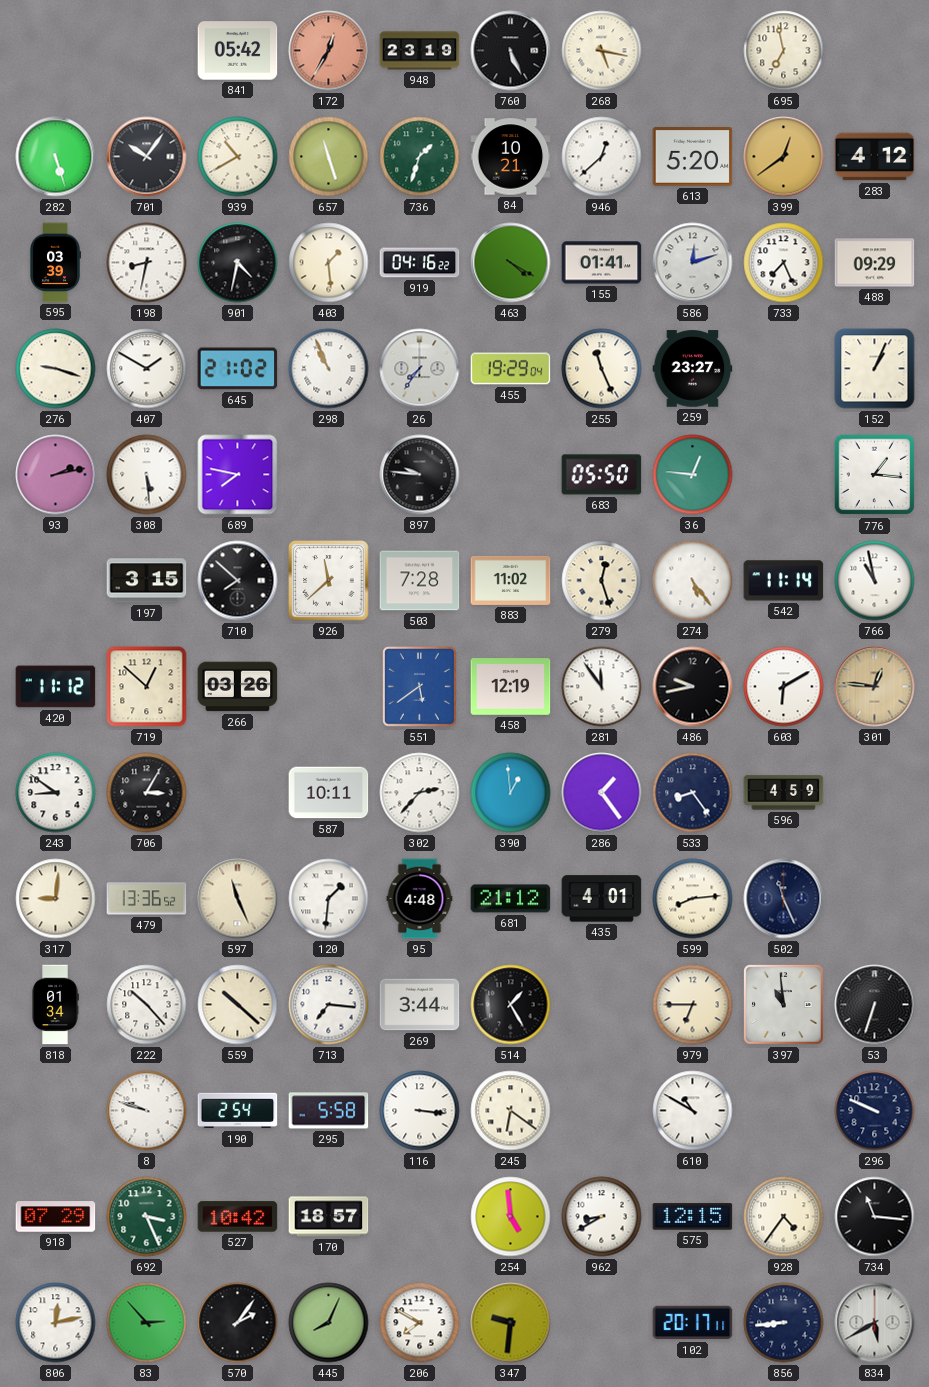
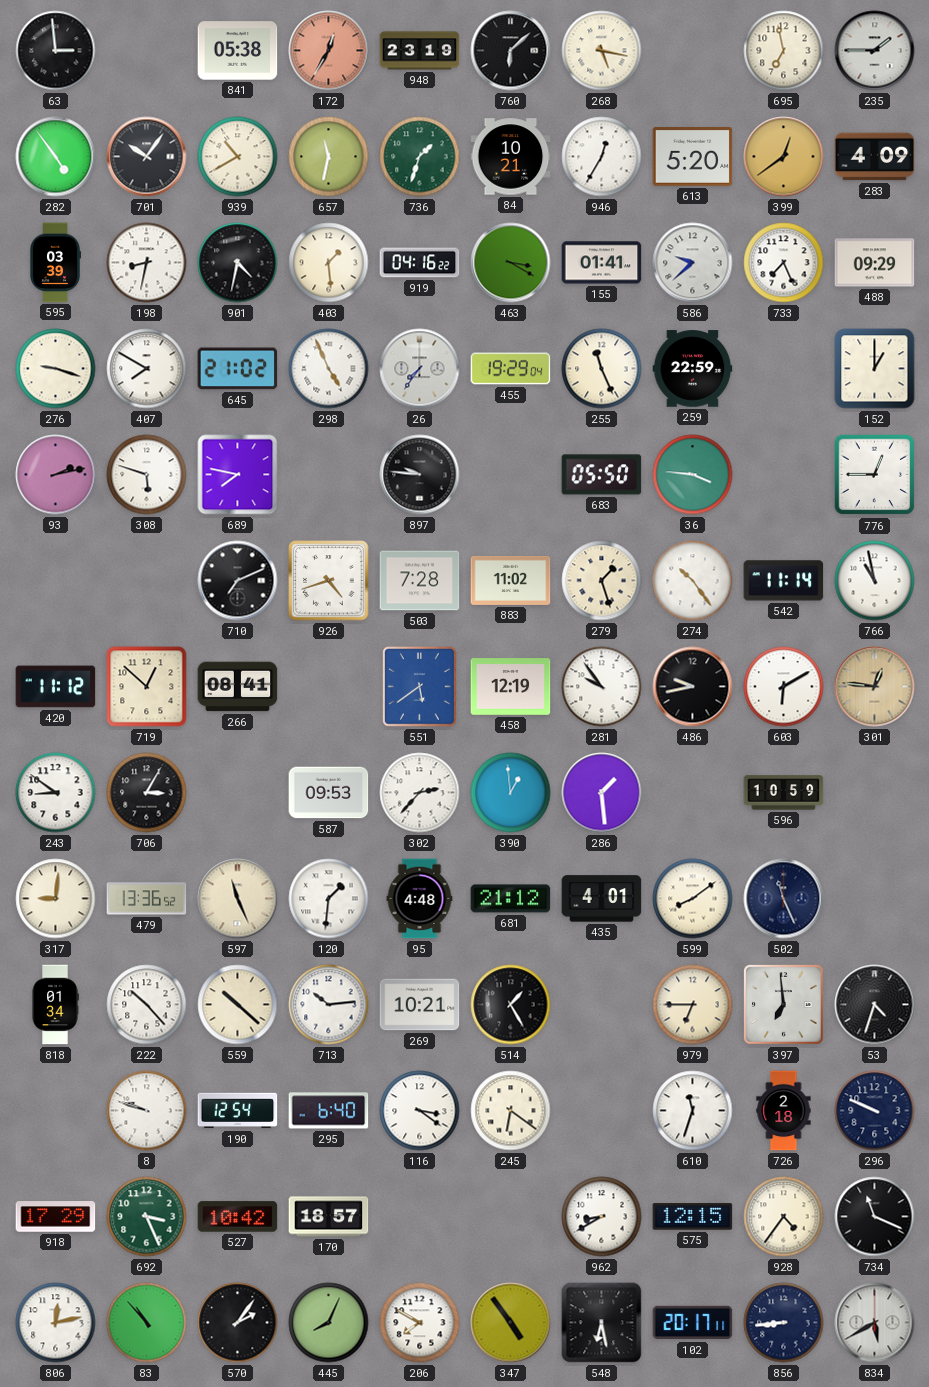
63: none -> 2:59 (56, 51)
841: 05:42 -> 05:38 (238, 51)
760: 5:26 -> 6:08 (511, 51)
235: none -> 1:45 (875, 51)
282: 5:27 -> 4:54 (56, 157)
657: 11:27 -> 11:32 (329, 157)
946: 12:38 -> 12:35 (602, 157)
283: 4:12 -> 4:09 (875, 157)
463: 4:20 -> 3:20 (511, 263)
586: 12:12 -> 9:38 (693, 263)
407: 1:50 -> 7:50 (147, 369)
298: 10:56 -> 4:56 (329, 369)
259: 23:27 -> 22:59 (693, 369)
152: 1:04 -> 1:00 (875, 369)
308: 5:29 -> 5:48 (147, 475)
36: 12:46 -> 3:46 (693, 475)
776: 1:16 -> 12:45 (875, 475)
197: 3:15 -> none (147, 581)
710: 7:52 -> 7:11 (238, 581)
926: 11:38 -> 4:42 (329, 581)
279: 12:27 -> 1:27 (602, 581)
274: 5:24 -> 10:24 (693, 581)
266: 03:26 -> 08:41 (238, 687)
281: 11:54 -> 9:54 (602, 687)
587: 10:11 -> 09:53 (329, 793)
286: 1:24 -> 1:29 (602, 793)
533: 8:24 -> none (693, 793)
596: 4:59 -> 10:59 (784, 793)
599: 8:14 -> 8:09 (693, 899)
713: 7:16 -> 10:14 (329, 1005)
269: 3:44 -> 10:21 (420, 1005)
397: 10:59 -> 6:59 (783, 1004)
53: 6:33 -> 4:33 (875, 1005)
190: 2:54 -> 12:54 (238, 1111)
295: 5:58 -> 6:40 (329, 1111)
116: 3:16 -> 3:21 (420, 1111)
610: 10:50 -> 11:33 (693, 1111)
726: none -> 2:18 (784, 1111)
918: 07:29 -> 17:29 (56, 1217)
254: 4:59 -> none (511, 1217)
734: 11:16 -> 11:19 (875, 1217)
83: 2:53 -> 10:53 (147, 1323)
347: 9:31 -> 4:54 (511, 1323)
548: none -> 6:28 (602, 1323)
